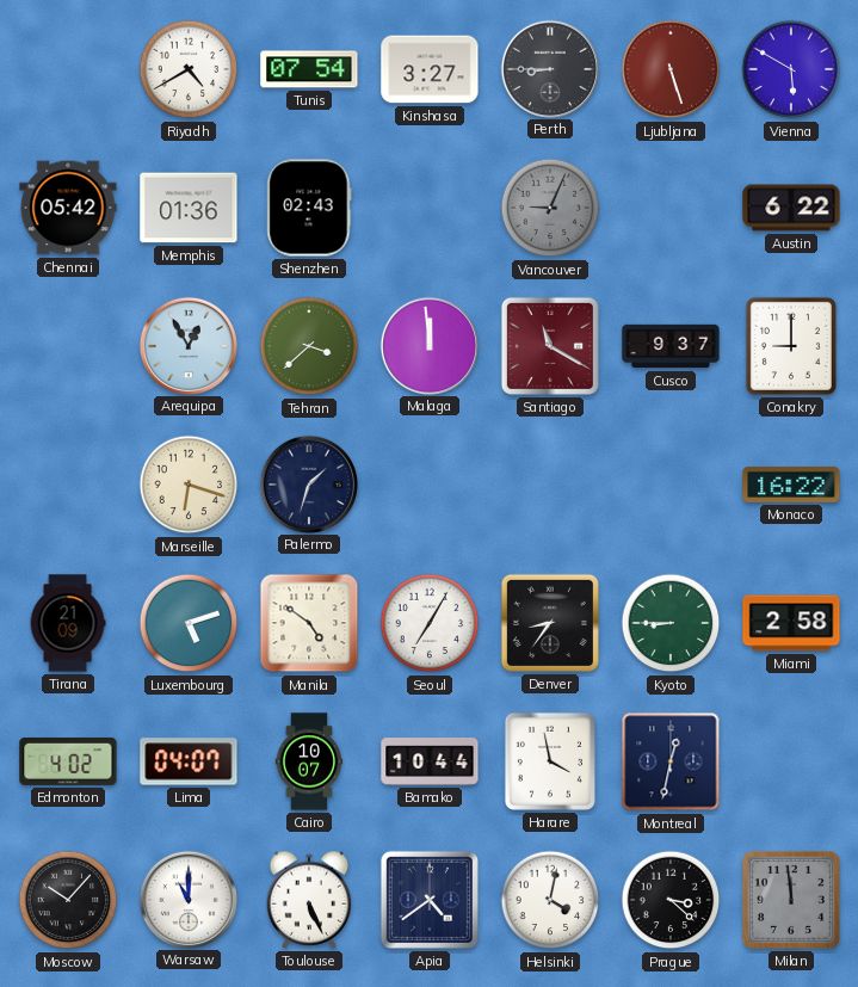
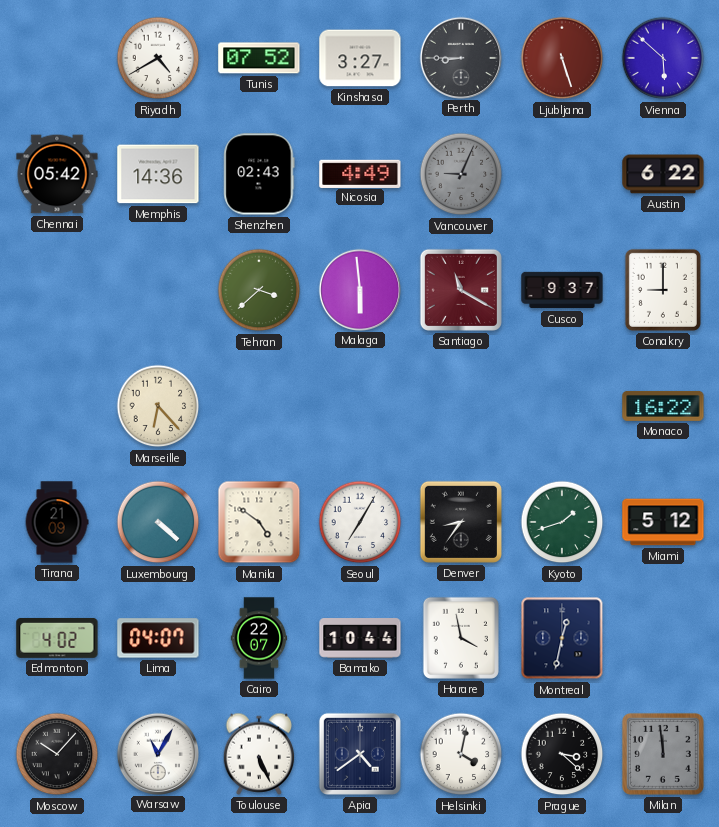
Tunis: 07:54 -> 07:52 (259, 58)
Vienna: 5:50 -> 5:52 (663, 58)
Memphis: 01:36 -> 14:36 (158, 174)
Nicosia: none -> 4:49 (360, 173)
Arequipa: 12:55 -> none (187, 345)
Malaga: 11:59 -> 5:59 (359, 289)
Marseille: 6:18 -> 6:23 (158, 406)
Palermo: 1:33 -> none (308, 483)
Luxembourg: 5:12 -> 4:22 (158, 522)
Kyoto: 8:45 -> 1:42 (562, 522)
Miami: 2:58 -> 5:12 (663, 522)
Cairo: 10:07 -> 22:07 (259, 638)
Warsaw: 11:00 -> 11:05 (157, 753)
